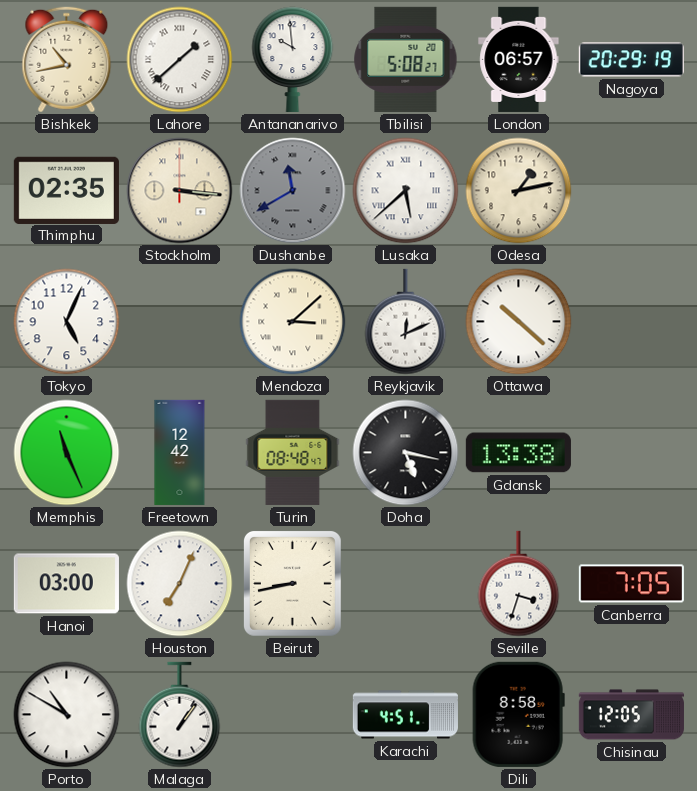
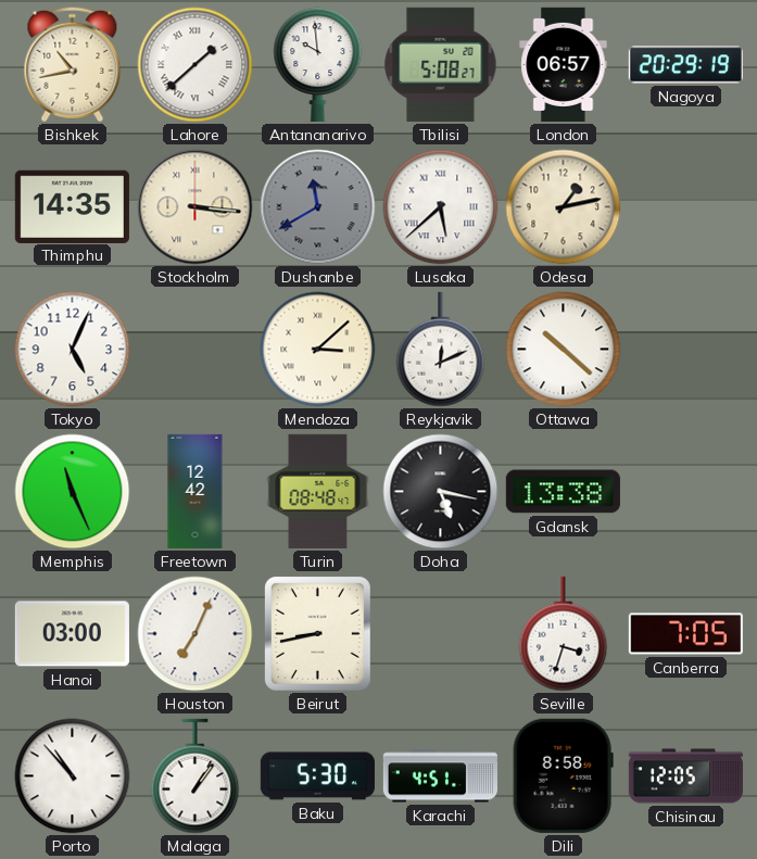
Thimphu: 02:35 -> 14:35 (72, 206)
Porto: 10:50 -> 10:53 (73, 776)
Baku: none -> 5:30 (317, 776)
